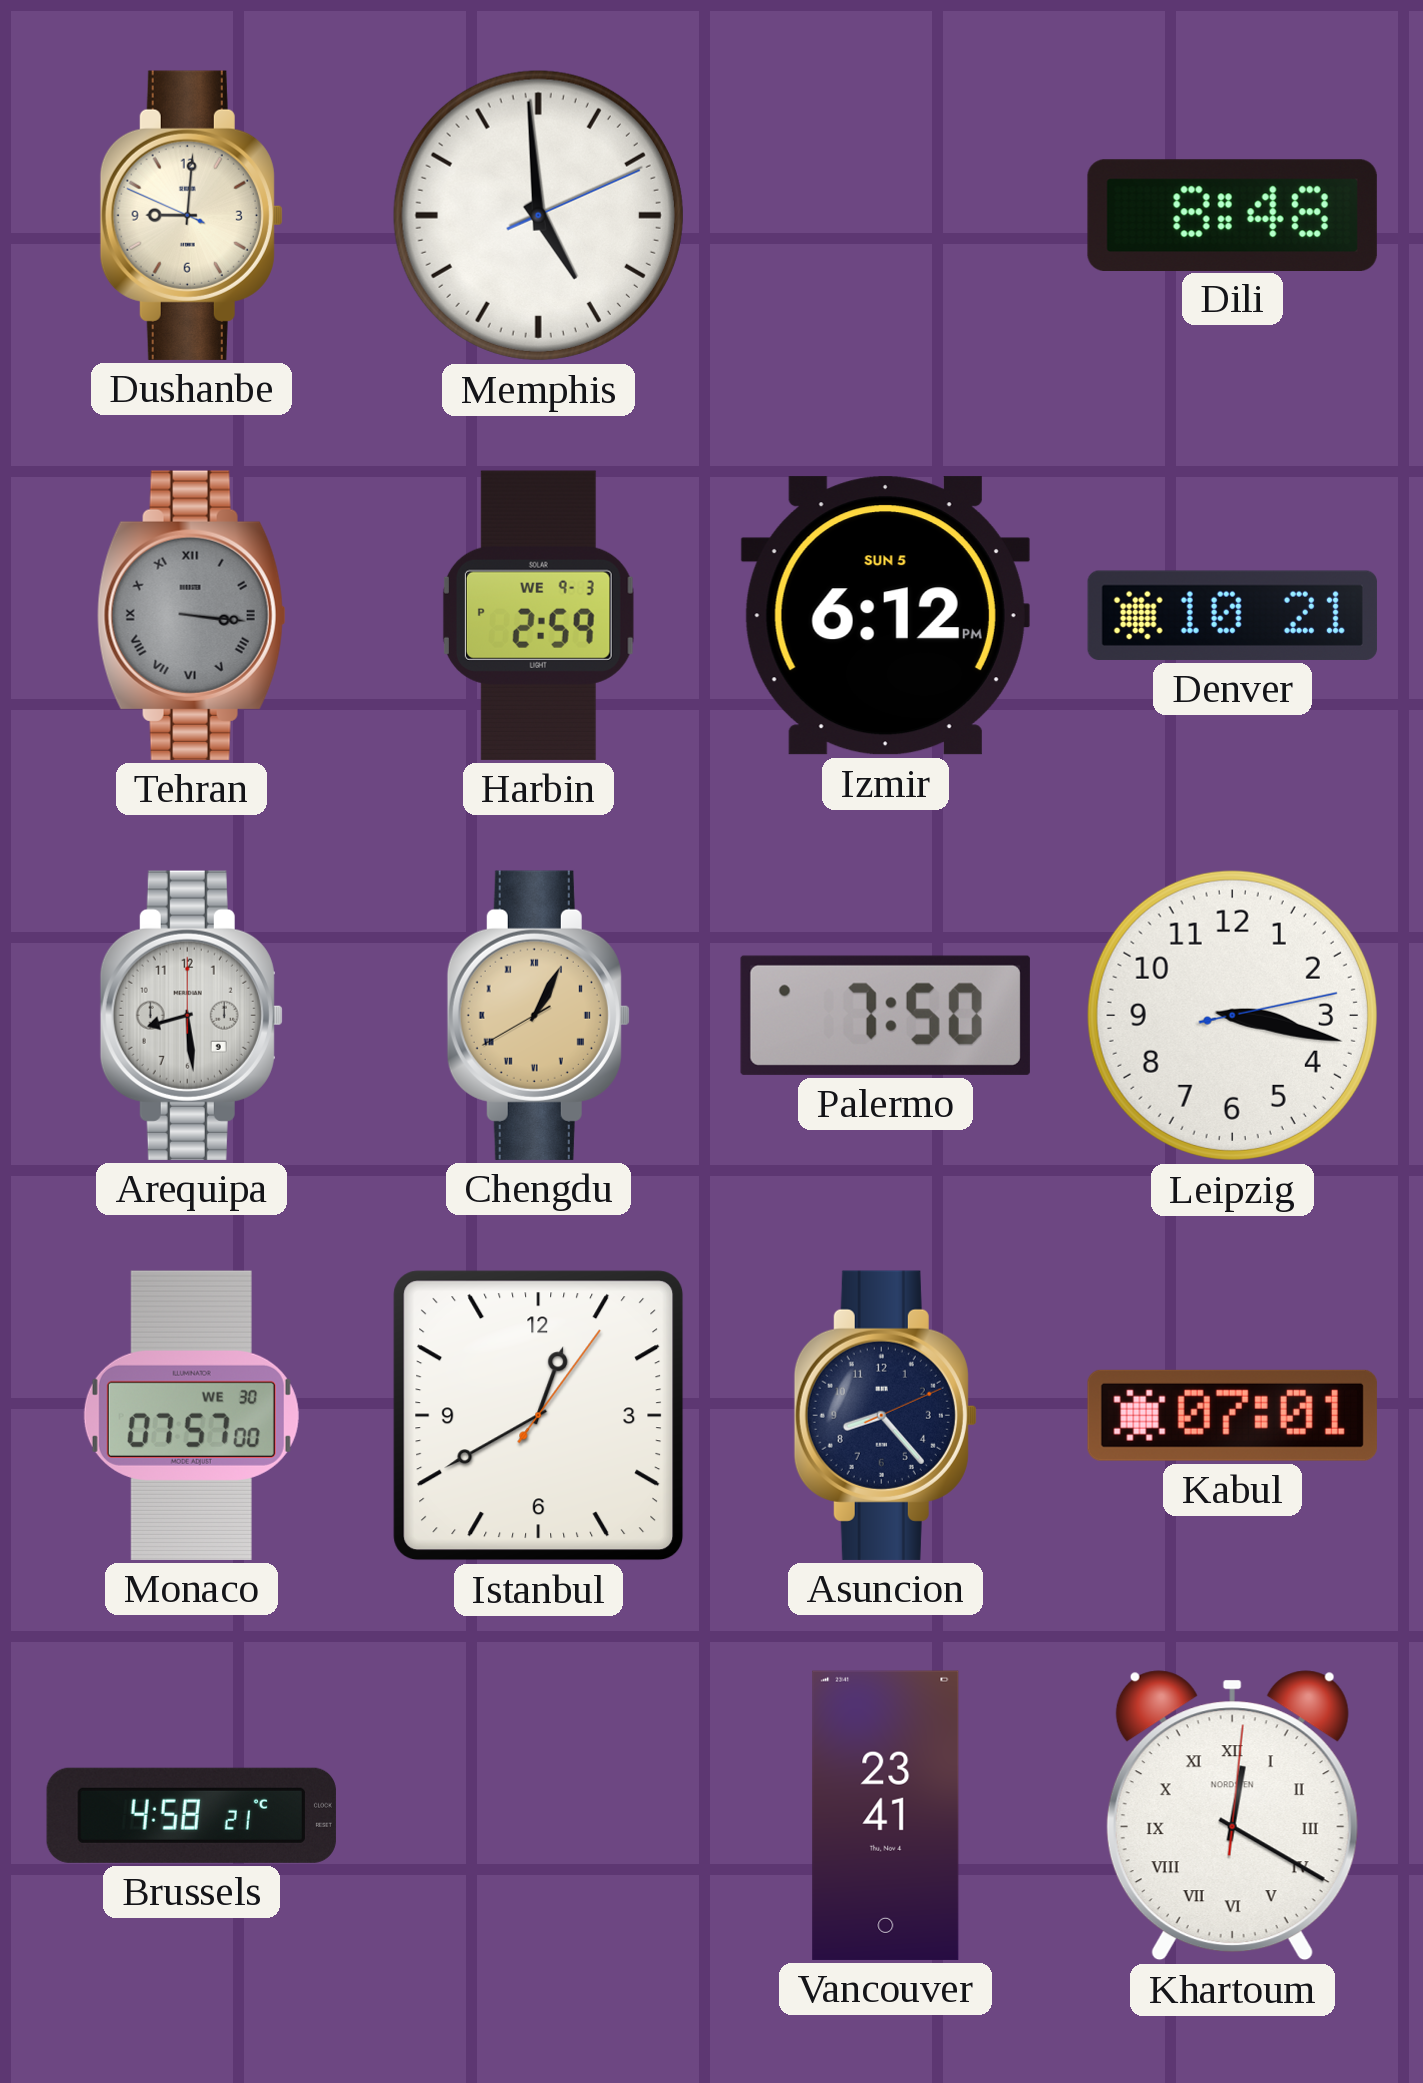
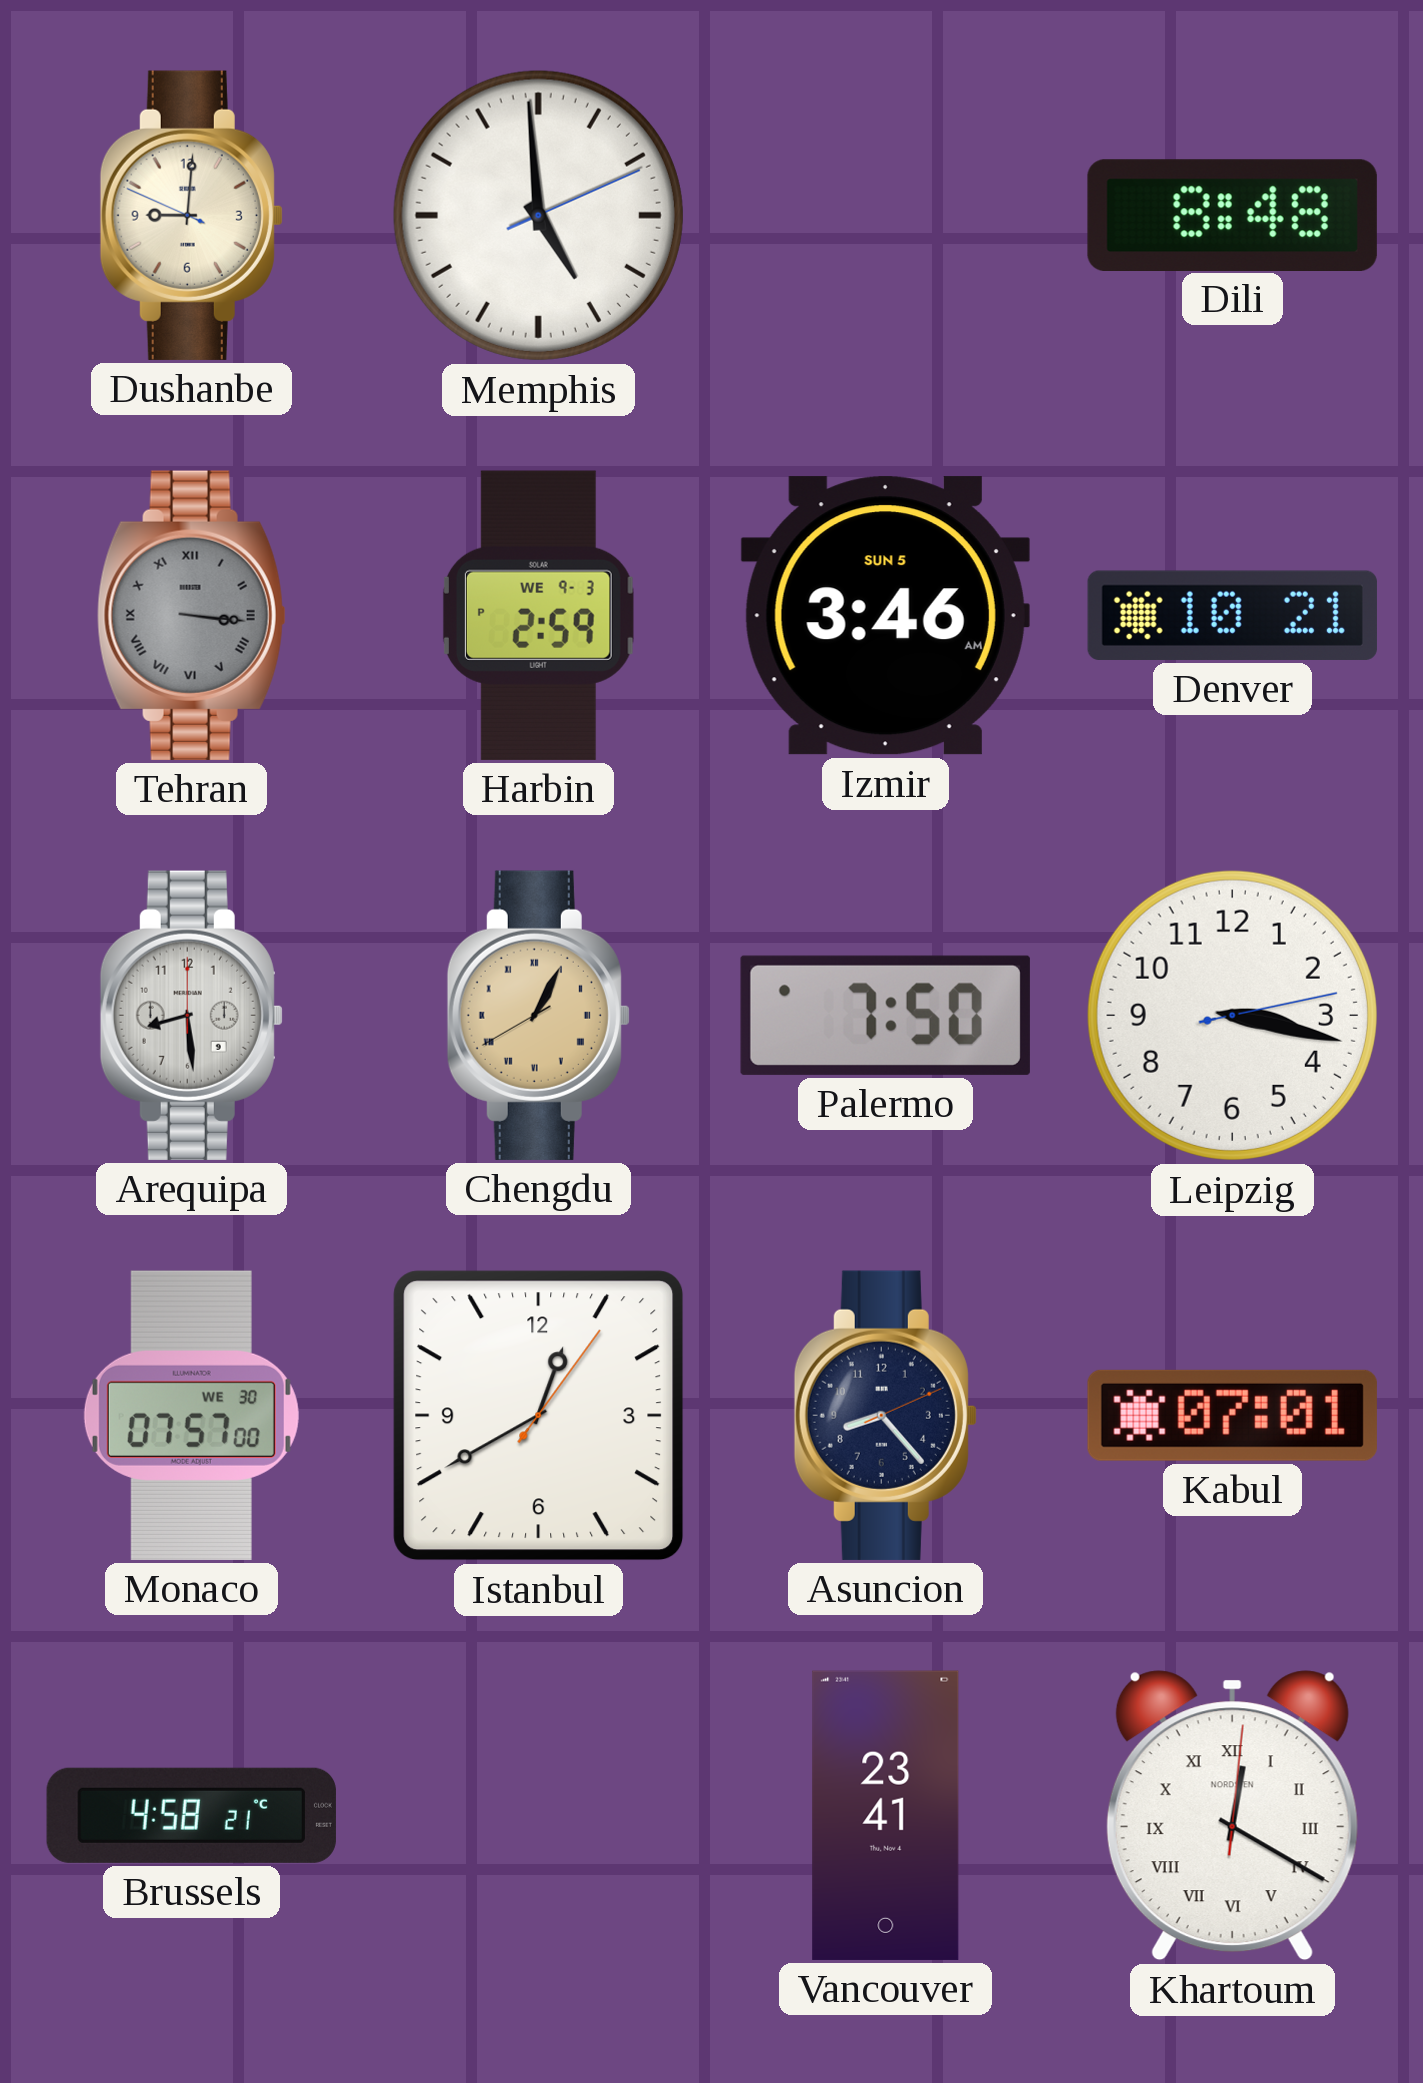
Izmir: 6:12 -> 3:46 (885, 616)
